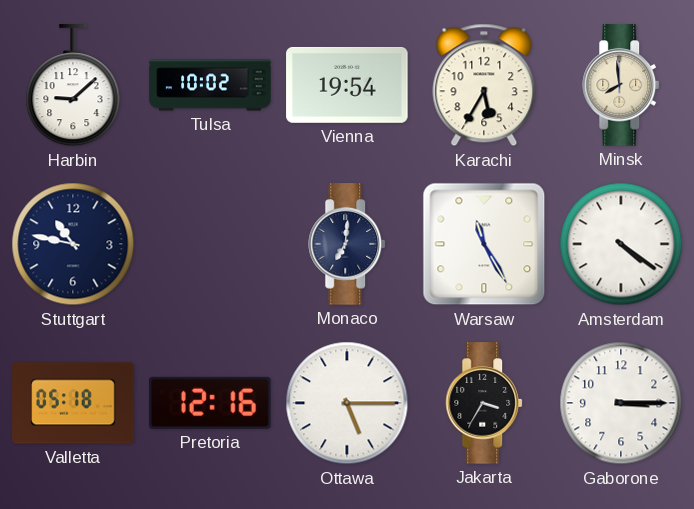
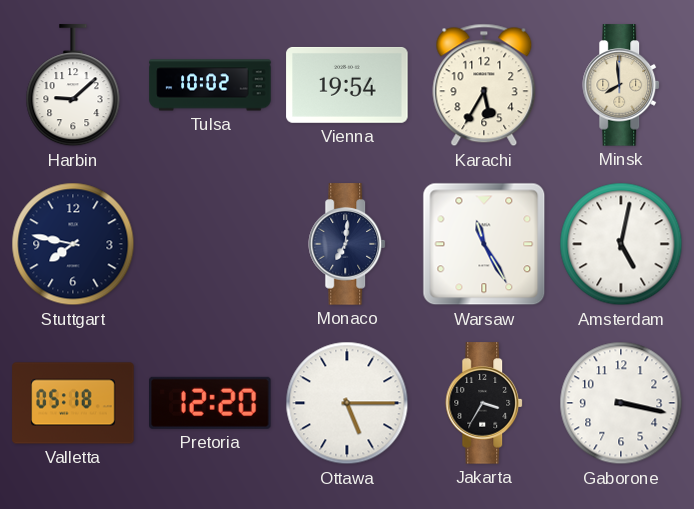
Stuttgart: 10:47 -> 7:47 (73, 244)
Amsterdam: 4:21 -> 5:02 (621, 244)
Pretoria: 12:16 -> 12:20 (211, 403)
Gaborone: 3:15 -> 3:17 (621, 403)
